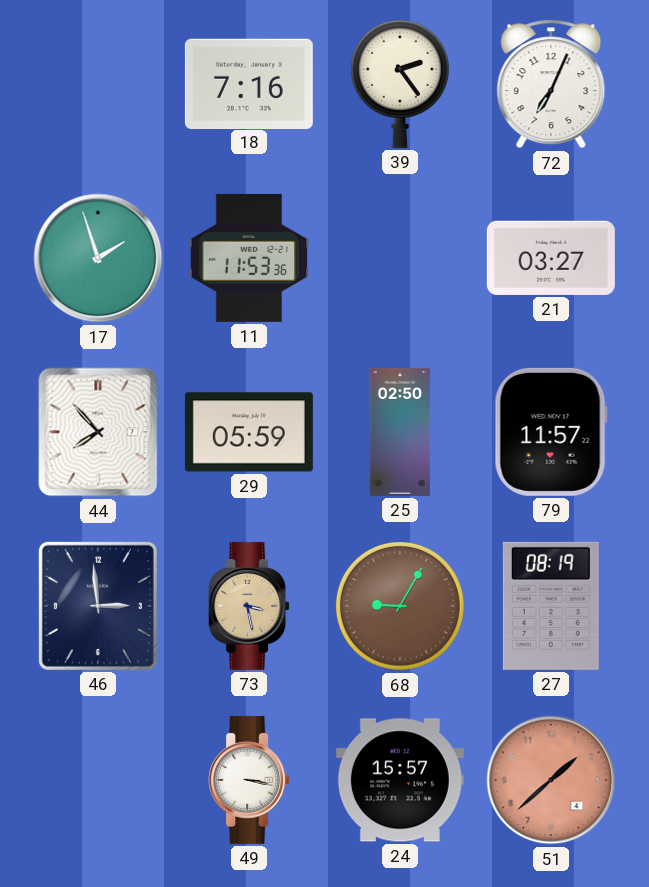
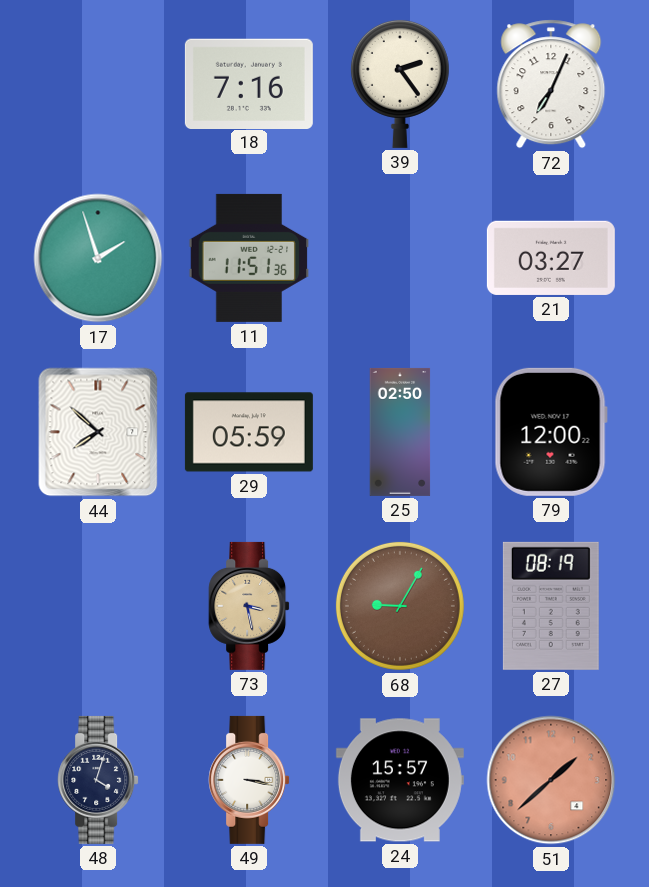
11: 11:53 -> 11:51 (249, 258)
44: 7:53 -> 7:52 (98, 432)
79: 11:57 -> 12:00 (551, 432)
46: 2:59 -> none (98, 606)
48: none -> 4:03 (98, 780)
